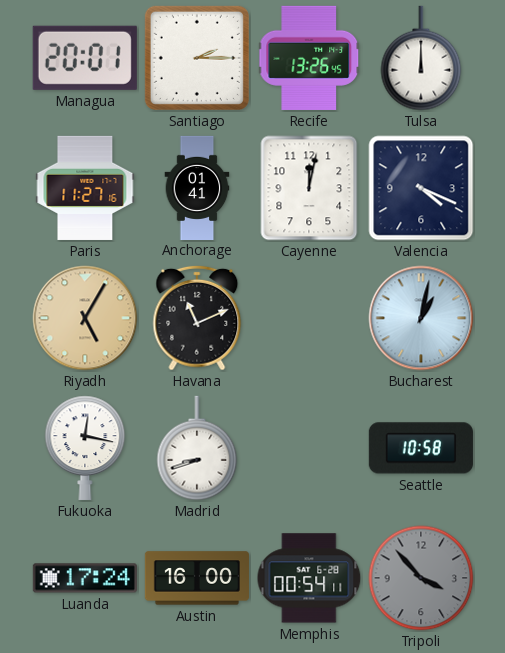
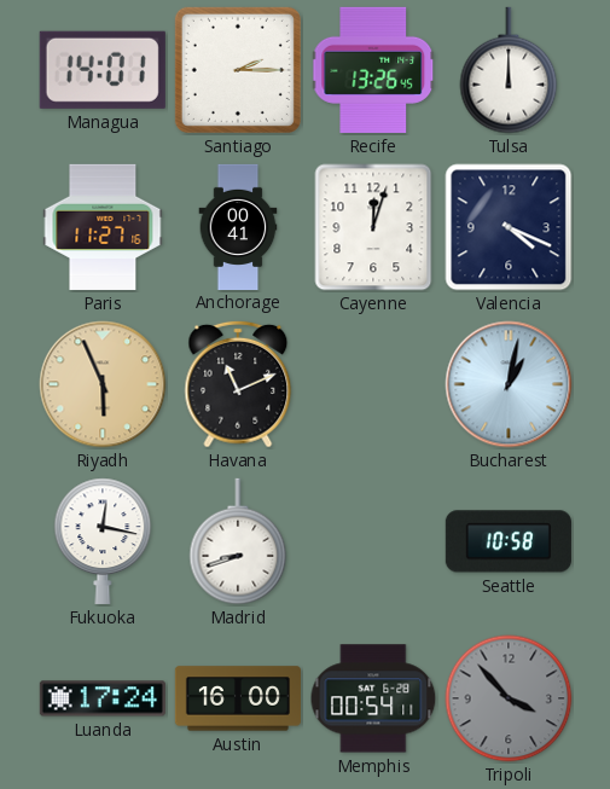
Managua: 20:01 -> 14:01 (103, 70)
Anchorage: 01:41 -> 00:41 (238, 226)
Cayenne: 12:02 -> 12:03 (373, 227)
Riyadh: 5:05 -> 5:56 (103, 384)
